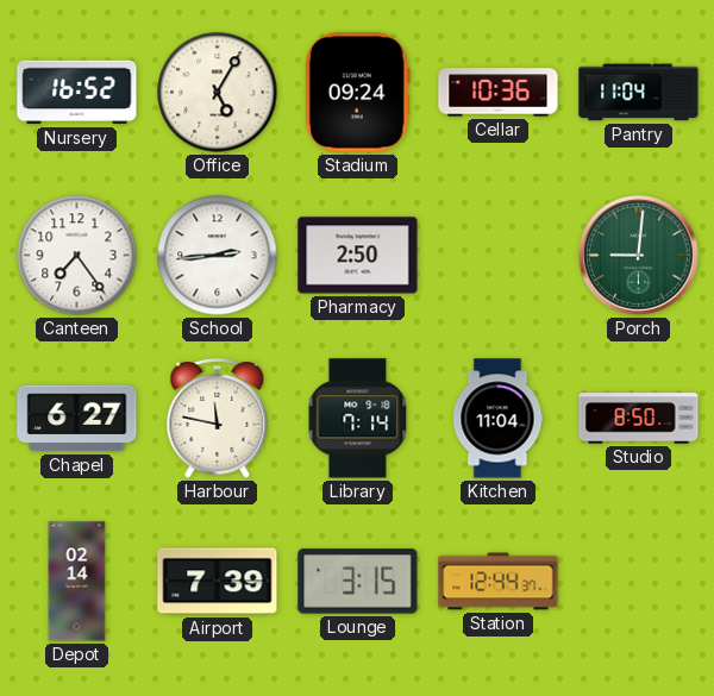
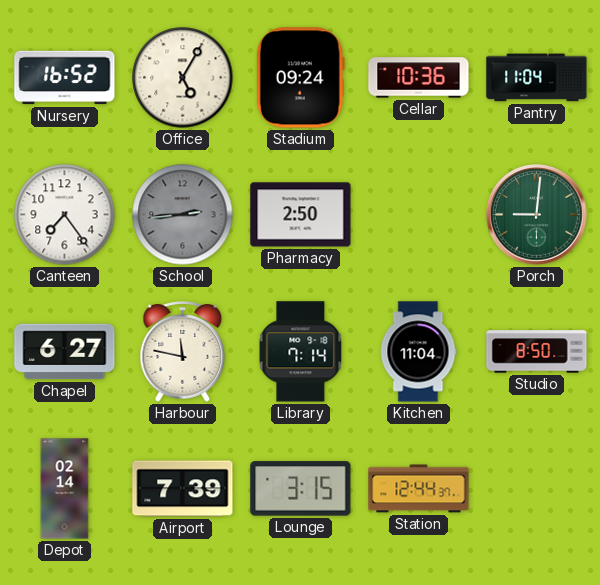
School dial: white -> grey (183, 215)
